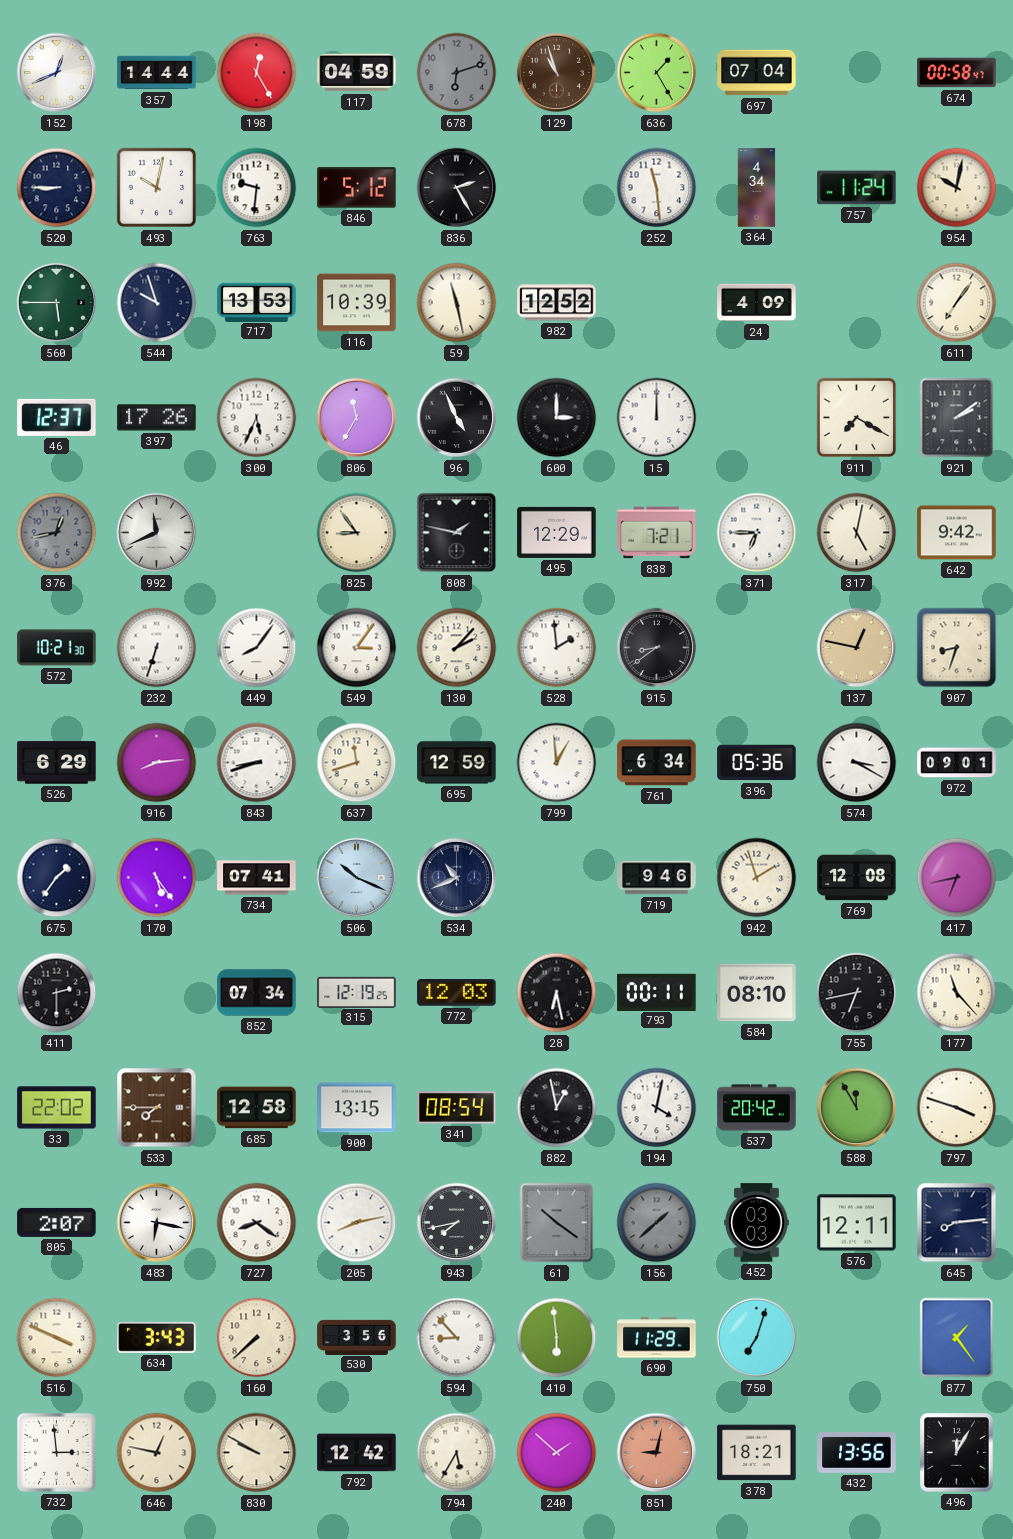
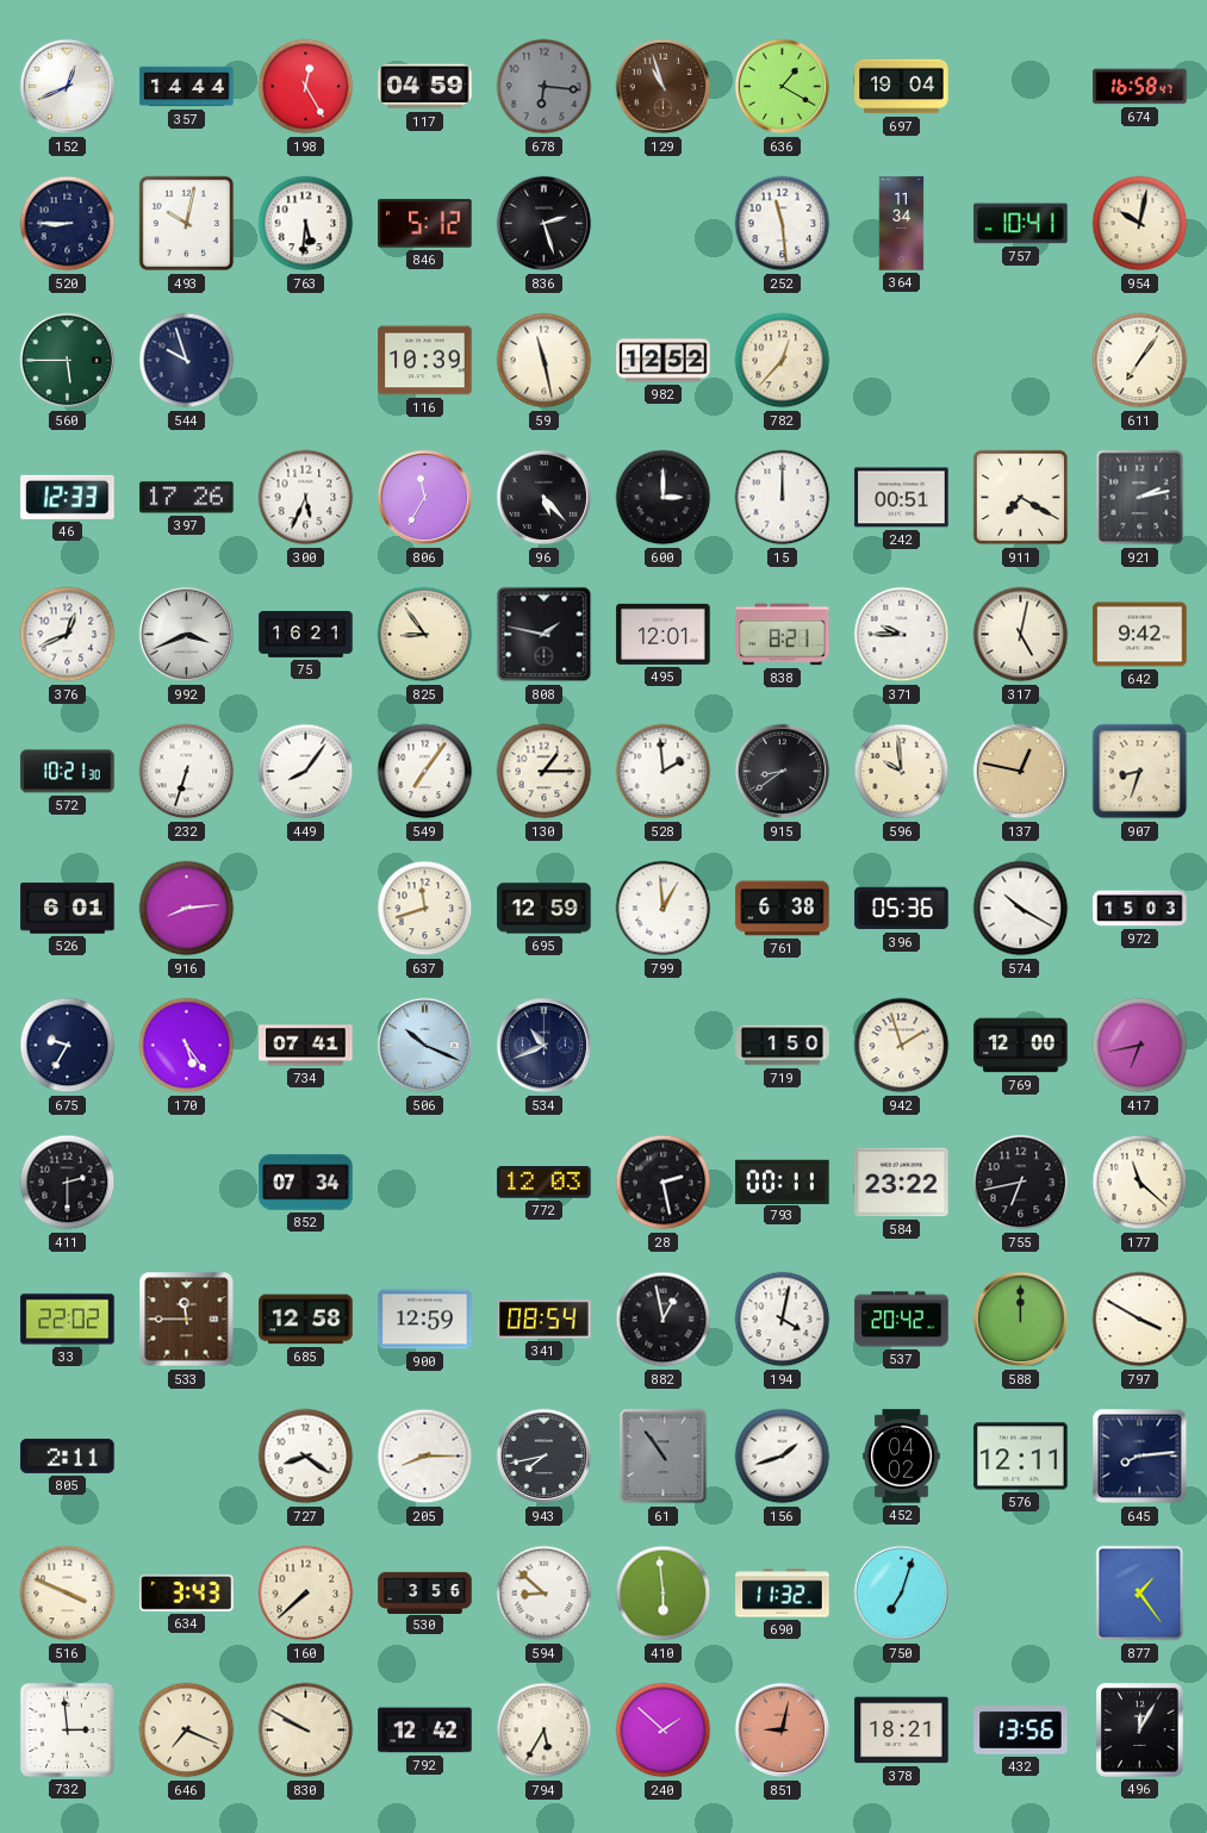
678: 6:12 -> 6:16 (545, 87)
636: 1:25 -> 1:20 (783, 87)
697: 07:04 -> 19:04 (902, 87)
674: 00:58 -> 16:58 (1140, 87)
763: 9:31 -> 5:31 (306, 224)
836: 2:25 -> 2:27 (545, 224)
364: 4:34 -> 11:34 (902, 224)
757: 11:24 -> 10:41 (1021, 224)
717: 13:53 -> none (257, 302)
782: none -> 12:37 (783, 361)
24: 4:09 -> none (757, 303)
46: 12:37 -> 12:33 (68, 497)
96: 4:56 -> 5:23 (545, 498)
242: none -> 00:51 (902, 498)
921: 2:09 -> 2:13 (1140, 498)
376: 12:43 -> 12:41 (68, 635)
376 dial: grey -> white (68, 635)
992: 11:41 -> 3:41 (187, 635)
75: none -> 16:21 (306, 635)
495: 12:29 -> 12:01 (664, 634)
838: 7:21 -> 8:21 (783, 635)
371: 6:45 -> 9:45 (902, 635)
549: 3:06 -> 7:06 (425, 772)
130: 2:07 -> 1:15 (545, 772)
596: none -> 9:59 (902, 772)
526: 6:29 -> 6:01 (68, 909)
843: 8:42 -> none (257, 763)
761: 6:34 -> 6:38 (783, 909)
574: 3:20 -> 10:20 (1021, 909)
972: 09:01 -> 15:03 (1140, 909)
675: 1:36 -> 9:35 (68, 1046)
719: 9:46 -> 1:50 (783, 1046)
769: 12:08 -> 12:00 (1021, 1046)
315: 12:19 -> none (357, 992)
28: 6:28 -> 2:28 (664, 1183)
584: 08:10 -> 23:22 (902, 1183)
177: 11:23 -> 11:22 (1140, 1183)
533: 7:45 -> 11:45 (187, 1320)
900: 13:15 -> 12:59 (425, 1320)
588: 11:55 -> 12:00 (1021, 1320)
797: 3:48 -> 3:50 (1140, 1320)
805: 2:07 -> 2:11 (68, 1455)
483: 6:17 -> none (157, 1223)
205: 8:13 -> 8:15 (425, 1457)
61: 10:21 -> 10:54 (664, 1457)
156: 1:38 -> 1:42 (783, 1457)
156 dial: grey -> white (783, 1457)
452: 03:03 -> 04:02 (902, 1457)
594: 8:53 -> 8:52 (545, 1594)
690: 11:29 -> 11:32 (783, 1594)
646: 12:47 -> 7:19 (187, 1731)
